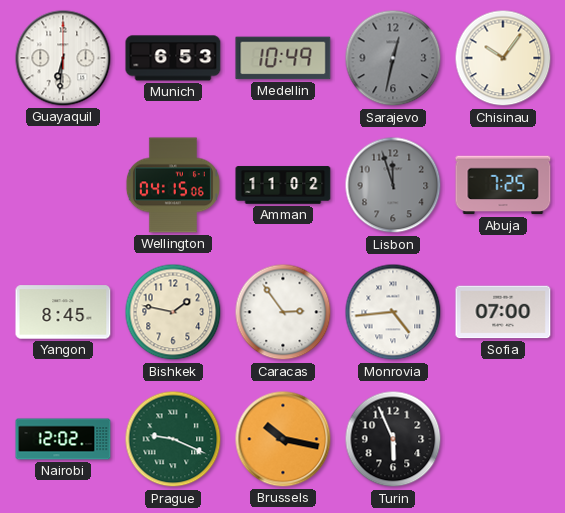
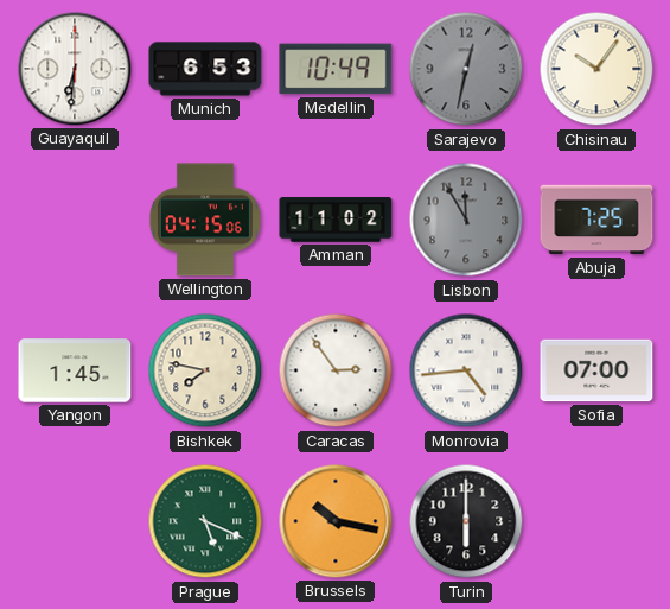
Lisbon: 11:57 -> 11:55 (466, 220)
Yangon: 8:45 -> 1:45 (75, 370)
Bishkek: 1:47 -> 7:47 (205, 370)
Nairobi: 12:02 -> none (63, 439)
Prague: 9:19 -> 5:19 (205, 521)
Turin: 5:56 -> 6:00 (466, 521)
